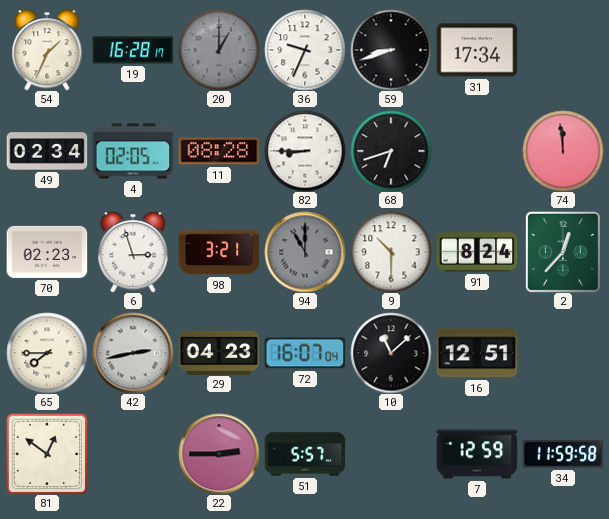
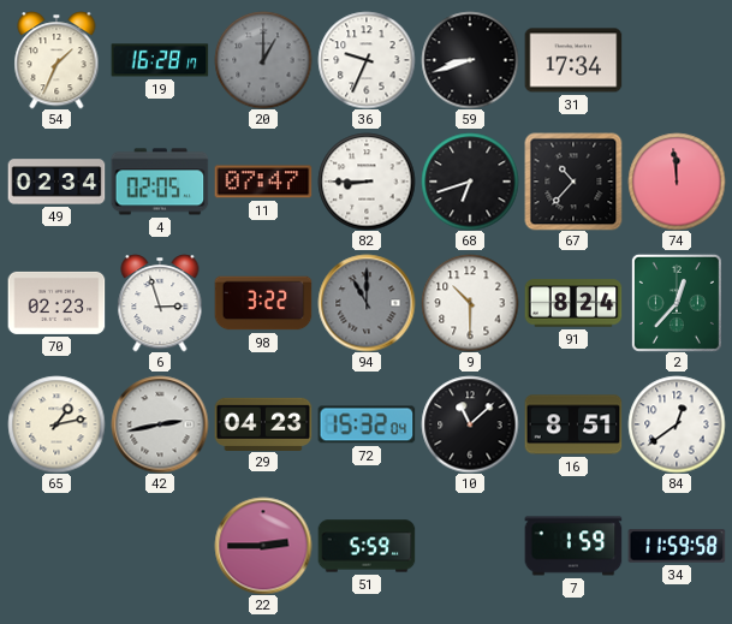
11: 08:28 -> 07:47 (263, 182)
67: none -> 10:37 (573, 182)
98: 3:21 -> 3:22 (263, 303)
65: 7:45 -> 1:13 (56, 424)
72: 16:07 -> 15:32 (367, 424)
16: 12:51 -> 8:51 (573, 424)
84: none -> 12:39 (677, 424)
81: 12:51 -> none (47, 454)
51: 5:57 -> 5:59 (367, 546)
7: 12:59 -> 1:59 (573, 546)
